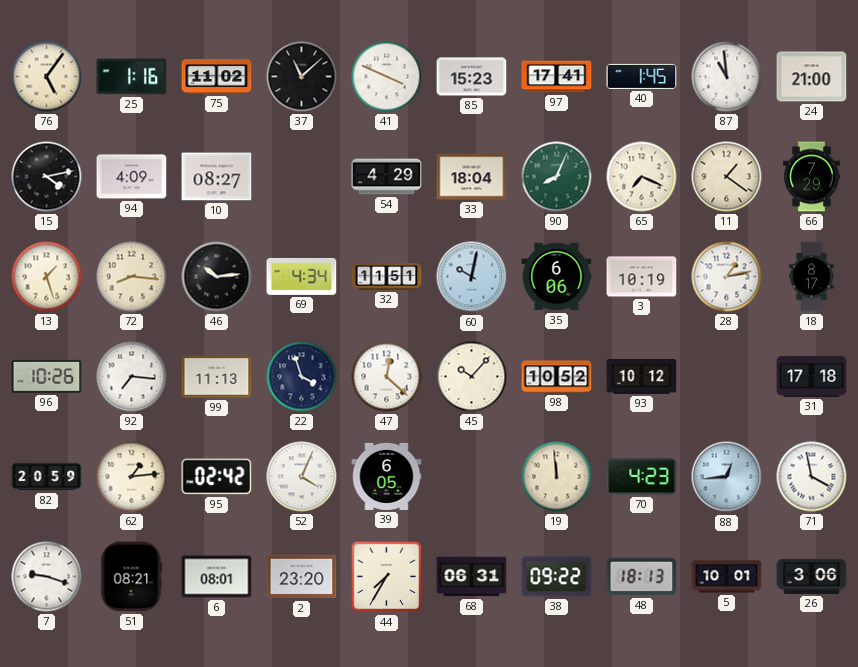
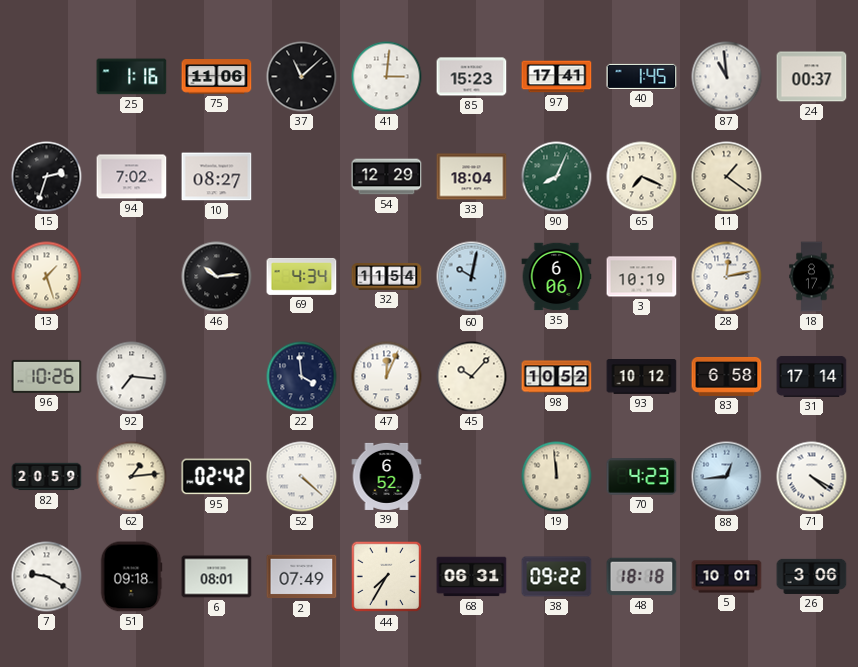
76: 5:06 -> none (47, 77)
75: 11:02 -> 11:06 (217, 77)
41: 3:49 -> 3:01 (387, 77)
24: 21:00 -> 00:37 (812, 77)
15: 4:13 -> 2:33 (47, 177)
94: 4:09 -> 7:02 (132, 177)
54: 4:29 -> 12:29 (387, 177)
66: 7:29 -> none (812, 177)
72: 8:16 -> none (132, 277)
32: 11:51 -> 11:54 (387, 277)
28: 1:13 -> 12:13 (727, 277)
99: 11:13 -> none (217, 377)
22: 3:57 -> 3:59 (302, 377)
47: 12:22 -> 12:04 (387, 377)
83: none -> 6:58 (727, 376)
31: 17:18 -> 17:14 (812, 376)
52: 4:04 -> 4:22 (302, 477)
39: 6:05 -> 6:52 (387, 476)
71: 3:58 -> 4:20 (812, 477)
7: 9:18 -> 9:20 (47, 577)
51: 08:21 -> 09:18 (131, 577)
2: 23:20 -> 07:49 (302, 577)
48: 18:13 -> 18:18 (642, 577)
